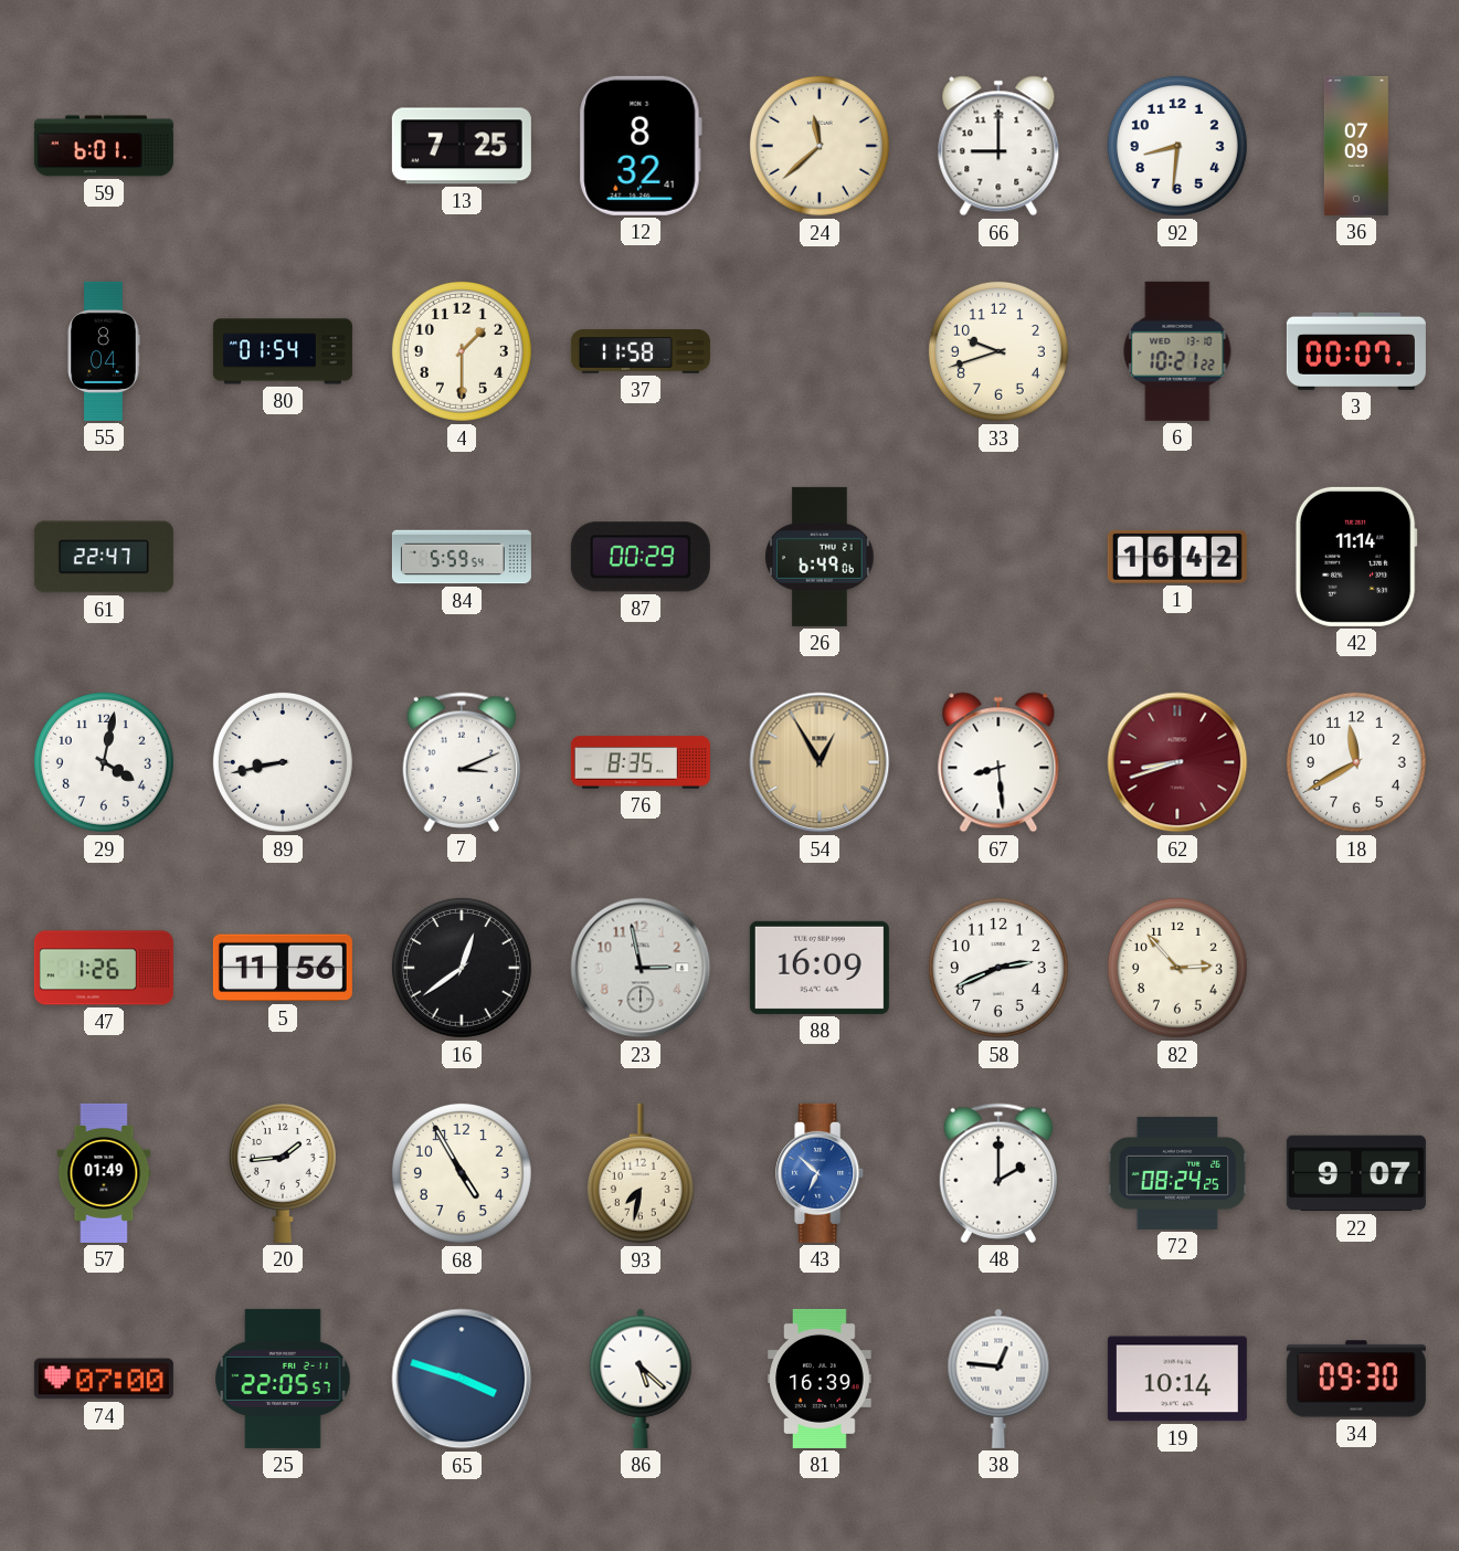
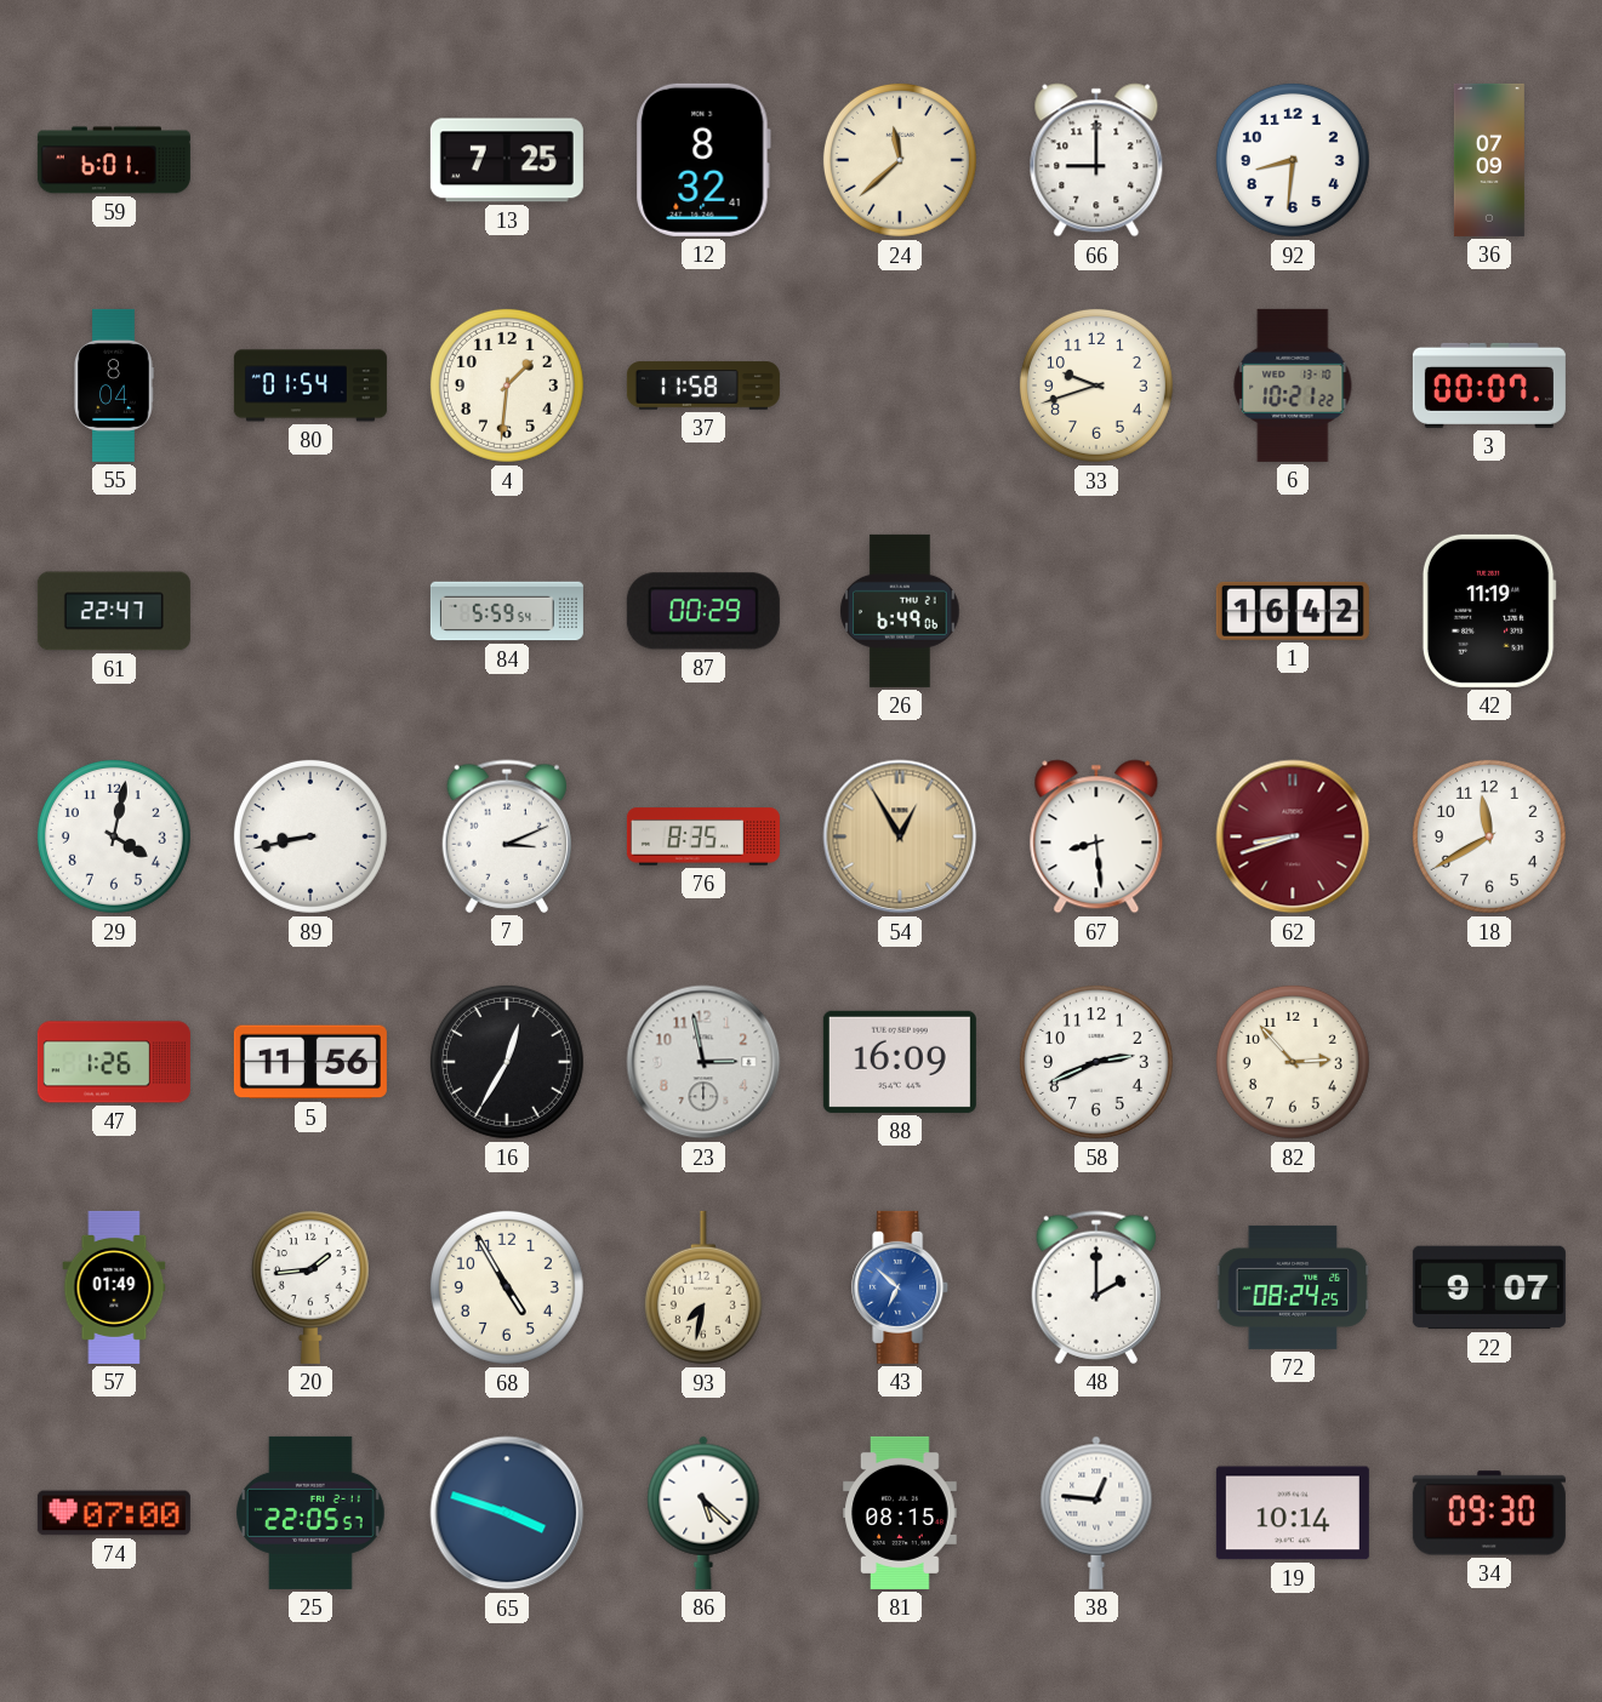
4: 1:30 -> 1:31 (507, 385)
42: 11:14 -> 11:19 (1489, 611)
16: 12:39 -> 12:35 (507, 1062)
81: 16:39 -> 08:15 (900, 1513)
